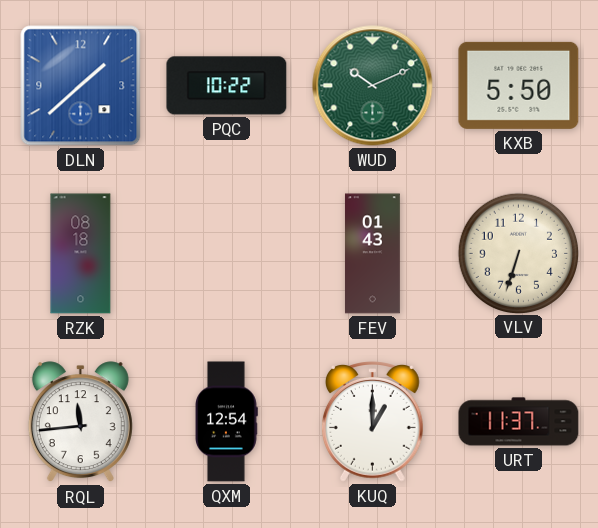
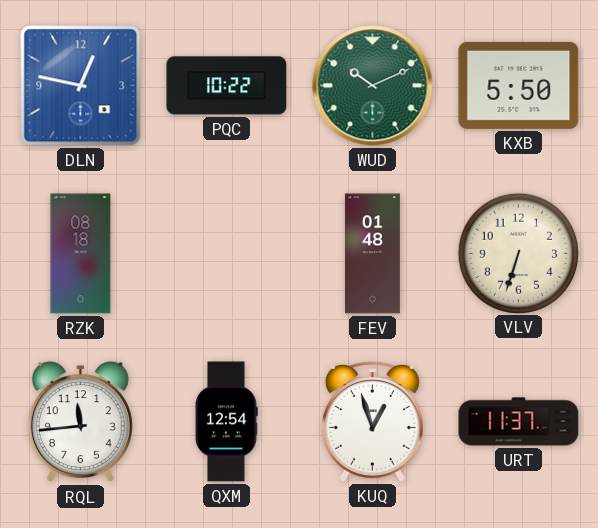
DLN: 1:38 -> 12:47 (81, 86)
FEV: 01:43 -> 01:48 (372, 254)
KUQ: 1:00 -> 12:57 (373, 422)
